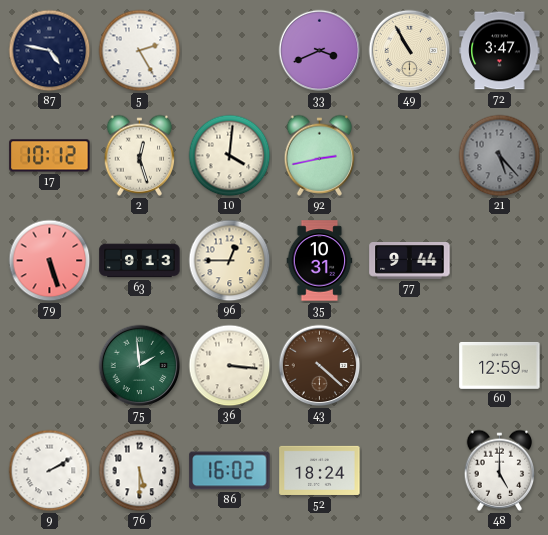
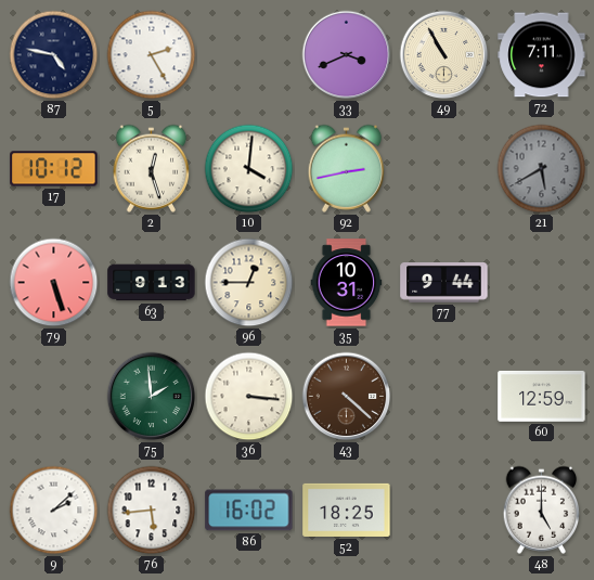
72: 3:47 -> 7:11 (542, 55)
21: 5:23 -> 5:40 (542, 169)
9: 2:10 -> 2:08 (54, 511)
76: 5:30 -> 5:44 (152, 511)
52: 18:24 -> 18:25 (347, 510)
